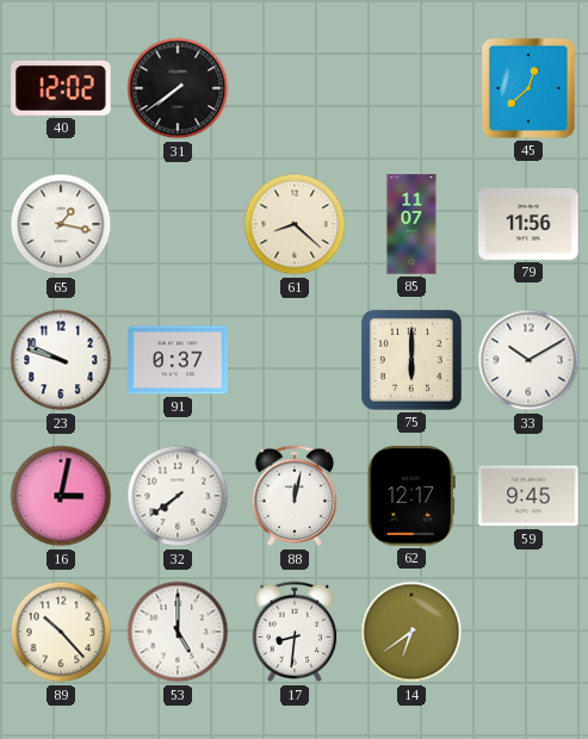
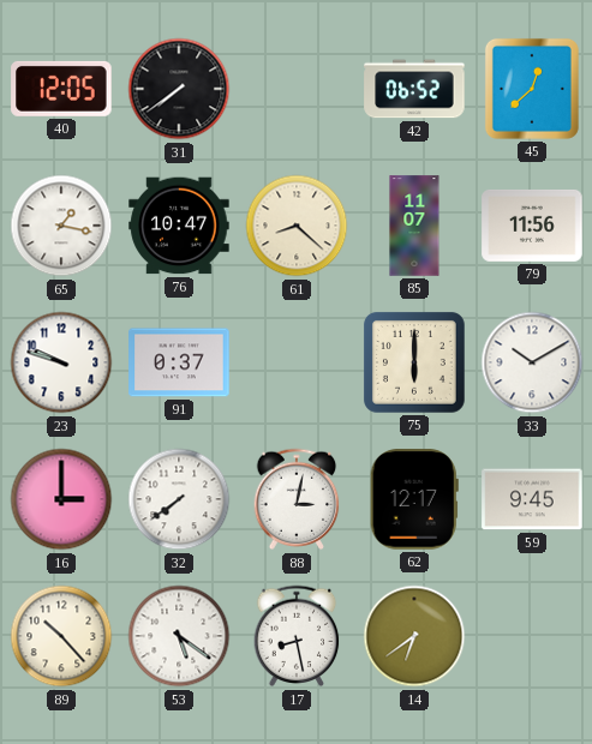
40: 12:02 -> 12:05 (61, 89)
42: none -> 06:52 (414, 89)
76: none -> 10:47 (179, 226)
16: 3:02 -> 3:00 (61, 499)
88: 12:02 -> 3:02 (297, 499)
53: 5:00 -> 5:21 (179, 636)
17: 8:31 -> 8:28 (297, 636)
